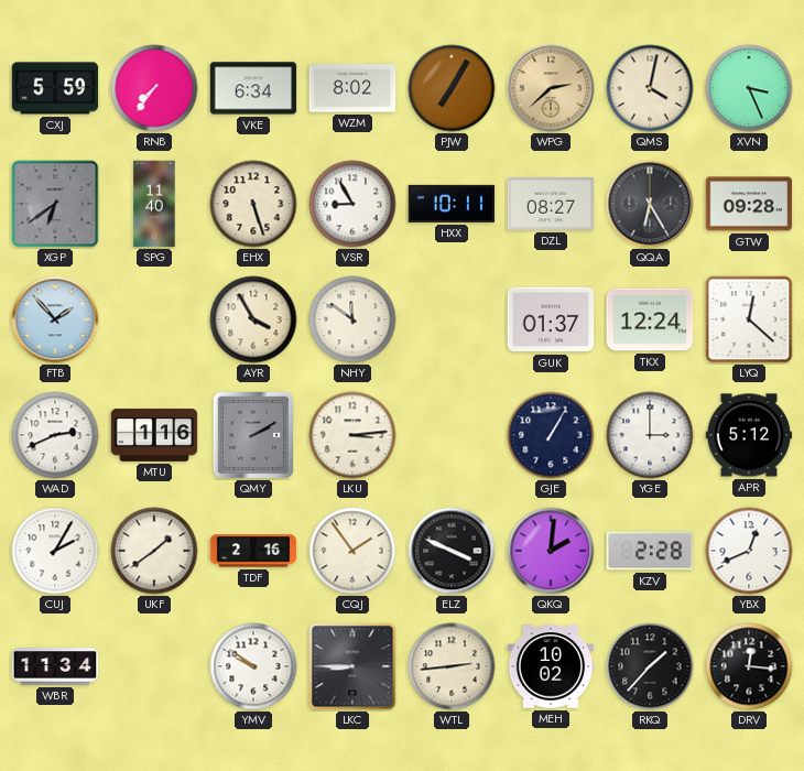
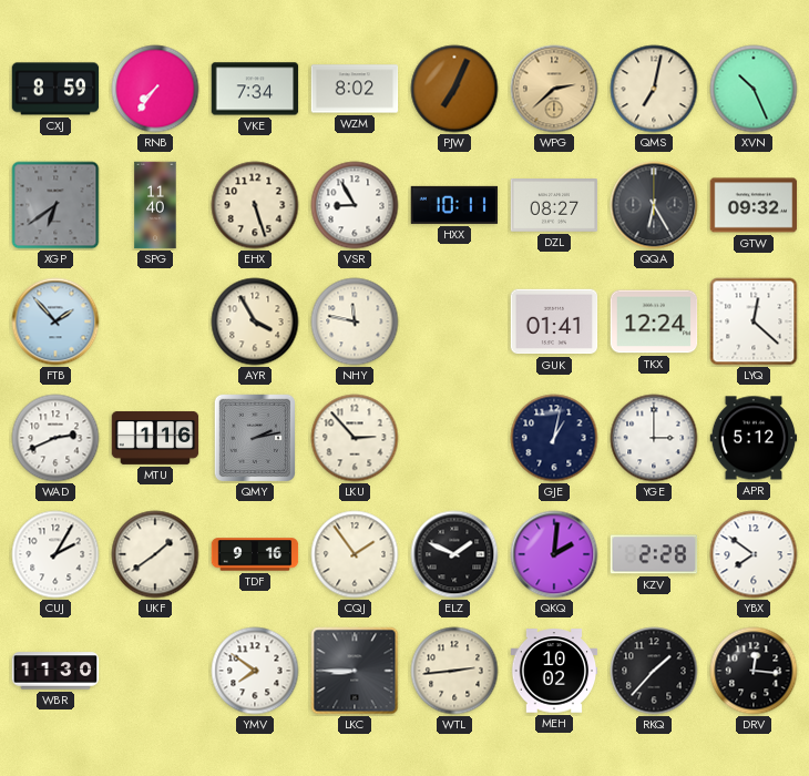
CXJ: 5:59 -> 8:59 (55, 89)
VKE: 6:34 -> 7:34 (255, 89)
PJW: 7:05 -> 7:04 (454, 89)
QMS: 4:02 -> 7:02 (654, 89)
XVN: 3:26 -> 10:26 (754, 89)
GTW: 09:28 -> 09:32 (754, 205)
NHY: 11:51 -> 11:47 (355, 321)
GUK: 01:37 -> 01:41 (554, 321)
QMY: 2:10 -> 2:13 (254, 437)
LKU: 3:14 -> 2:53 (355, 438)
GJE: 1:05 -> 1:02 (554, 438)
TDF: 2:16 -> 9:16 (255, 554)
ELZ: 3:49 -> 1:49 (454, 554)
YBX: 12:41 -> 7:51 (754, 554)
WBR: 11:34 -> 11:30 (55, 671)
YMV: 9:51 -> 7:51 (255, 671)
